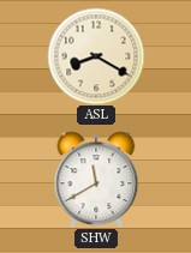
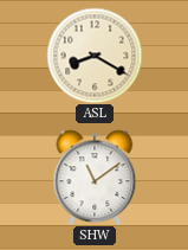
SHW: 11:40 -> 11:09 (95, 178)
